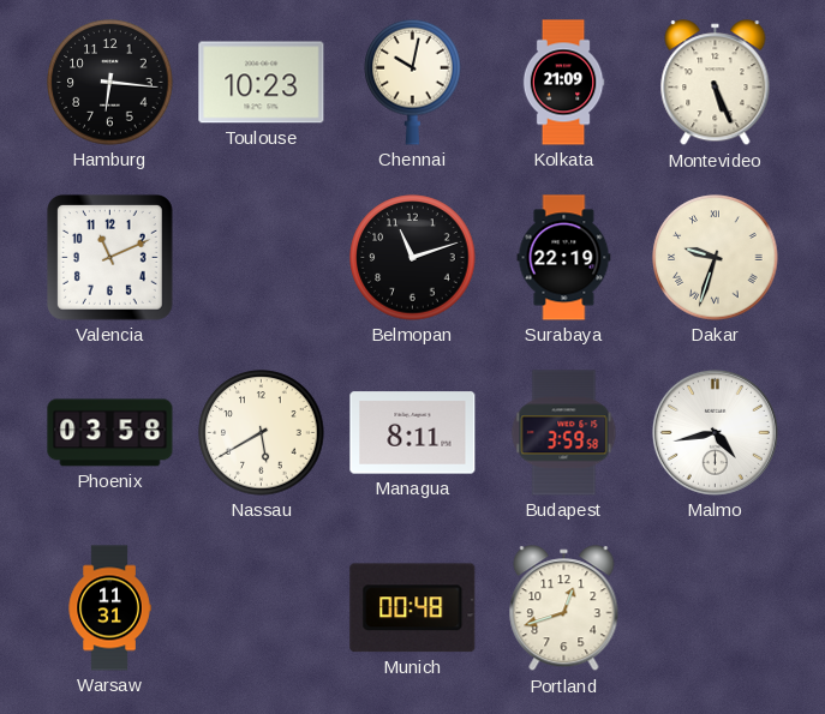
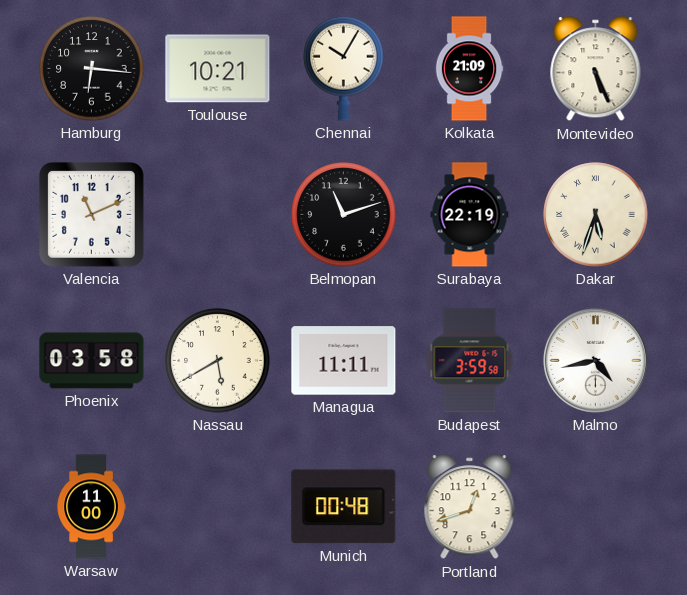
Toulouse: 10:23 -> 10:21 (218, 69)
Chennai: 10:02 -> 10:05 (344, 68)
Dakar: 9:33 -> 5:33 (596, 215)
Managua: 8:11 -> 11:11 (344, 361)
Warsaw: 11:31 -> 11:00 (91, 507)
